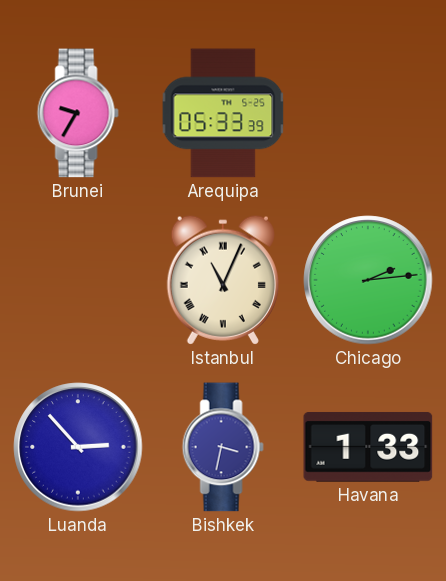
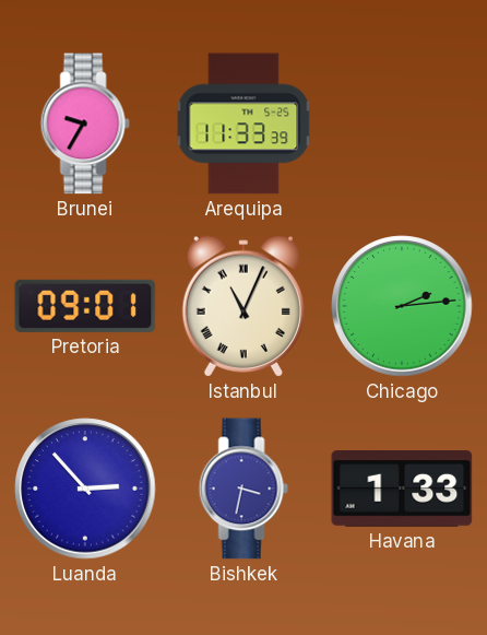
Arequipa: 05:33 -> 11:33 (243, 124)
Pretoria: none -> 09:01 (85, 306)
